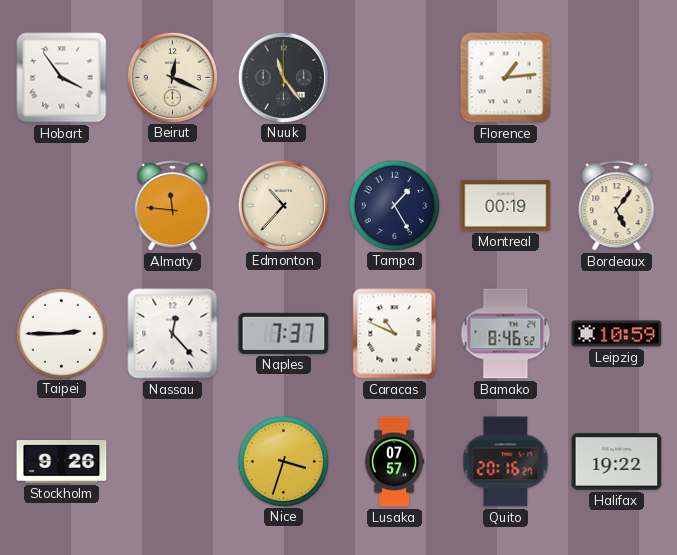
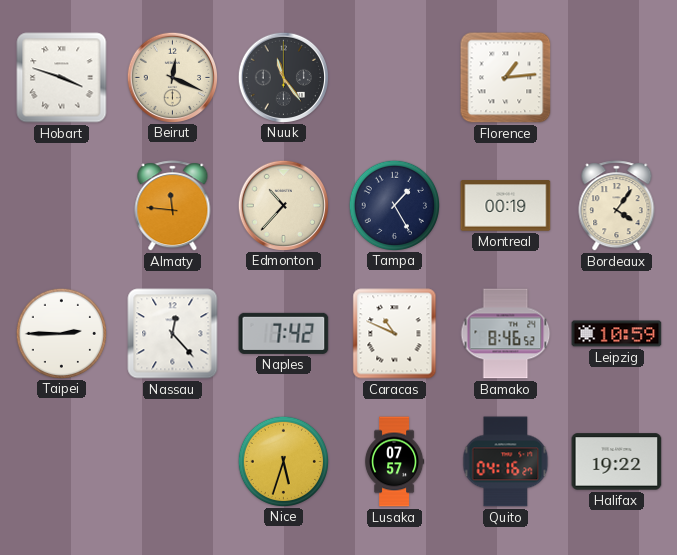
Hobart: 3:54 -> 3:48 (62, 78)
Bordeaux: 5:06 -> 4:06 (617, 206)
Naples: 7:37 -> 7:42 (284, 333)
Stockholm: 9:26 -> none (62, 462)
Nice: 3:33 -> 5:33 (283, 461)
Quito: 20:16 -> 04:16 (506, 462)
